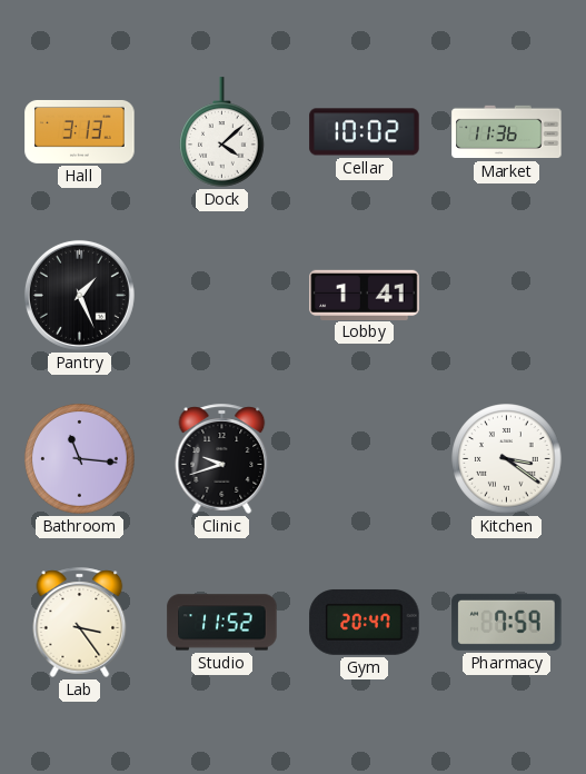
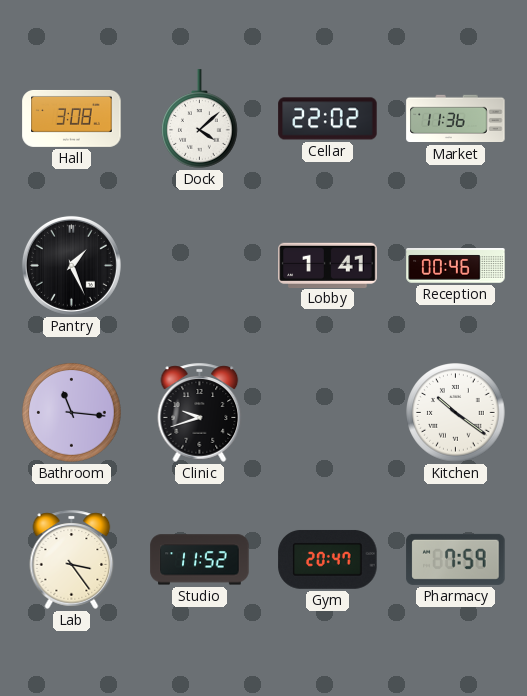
Hall: 3:13 -> 3:08 (72, 118)
Cellar: 10:02 -> 22:02 (328, 119)
Reception: none -> 00:46 (456, 266)
Kitchen: 3:21 -> 10:21 (456, 413)
